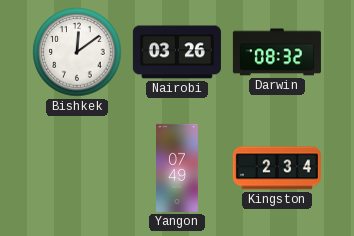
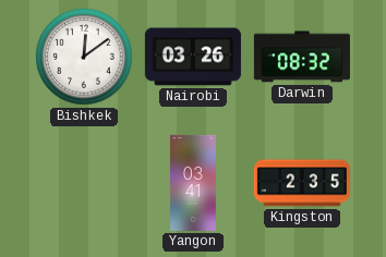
Yangon: 07:49 -> 03:41 (194, 183)
Kingston: 2:34 -> 2:35 (302, 183)
